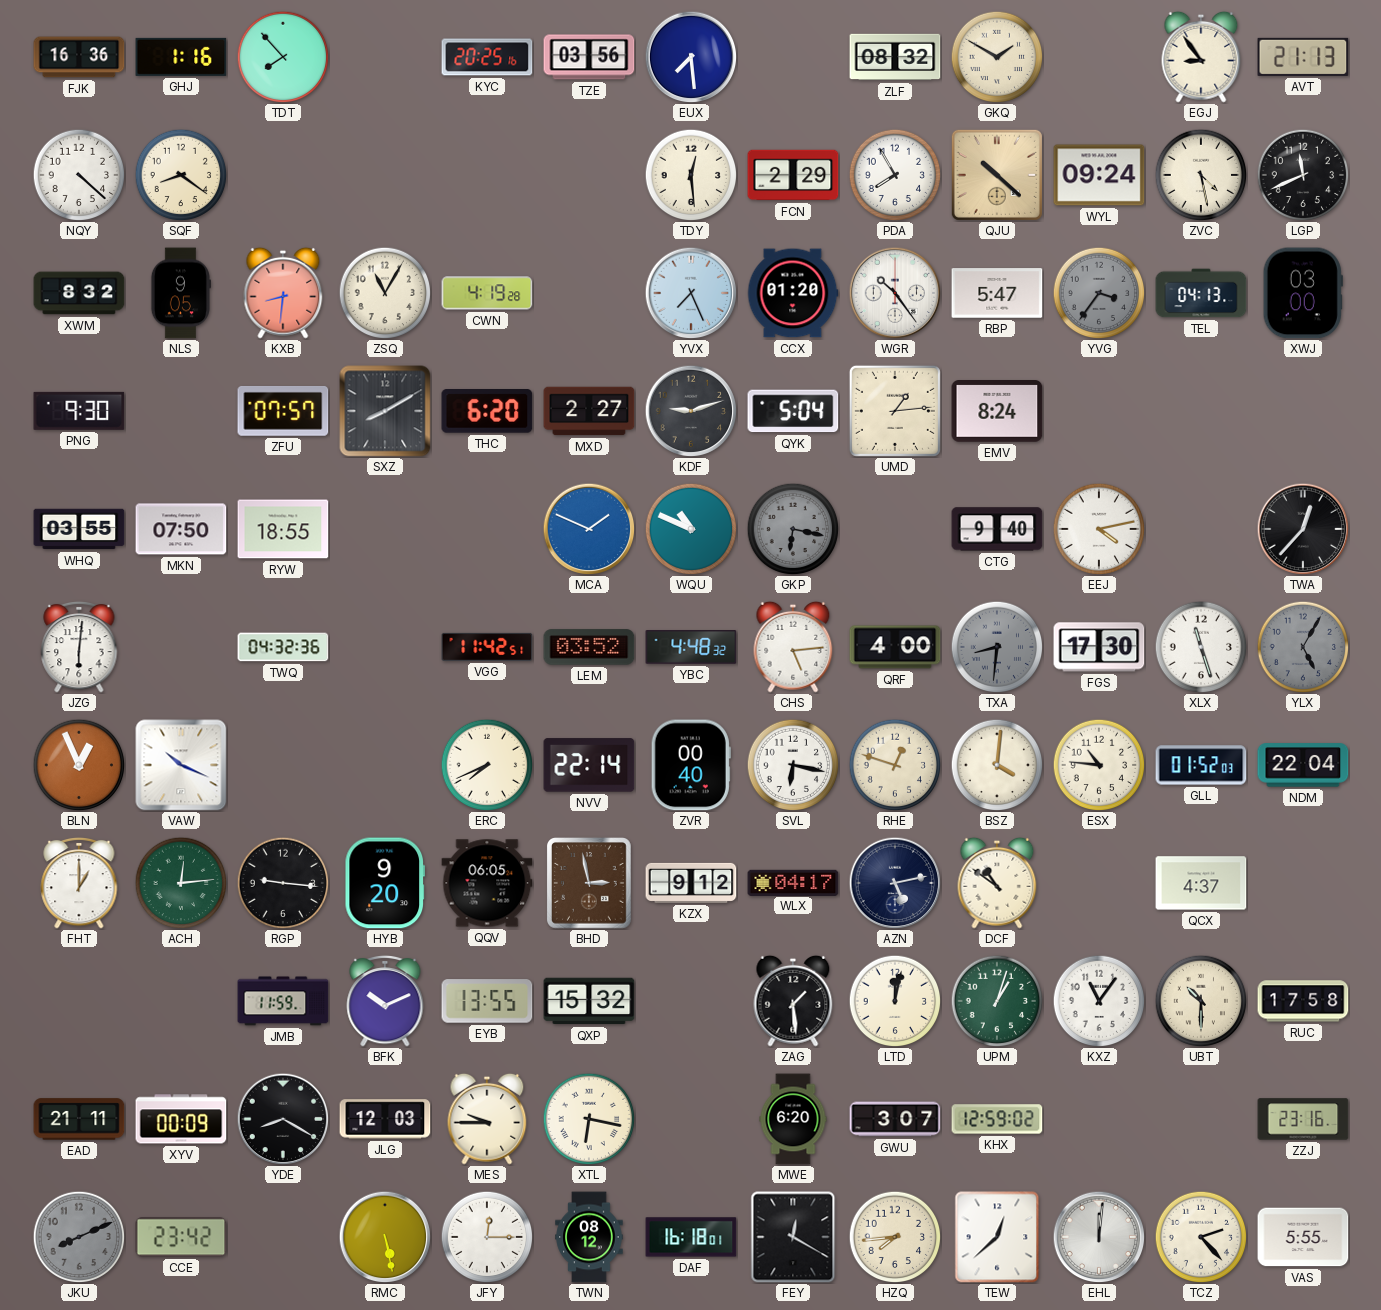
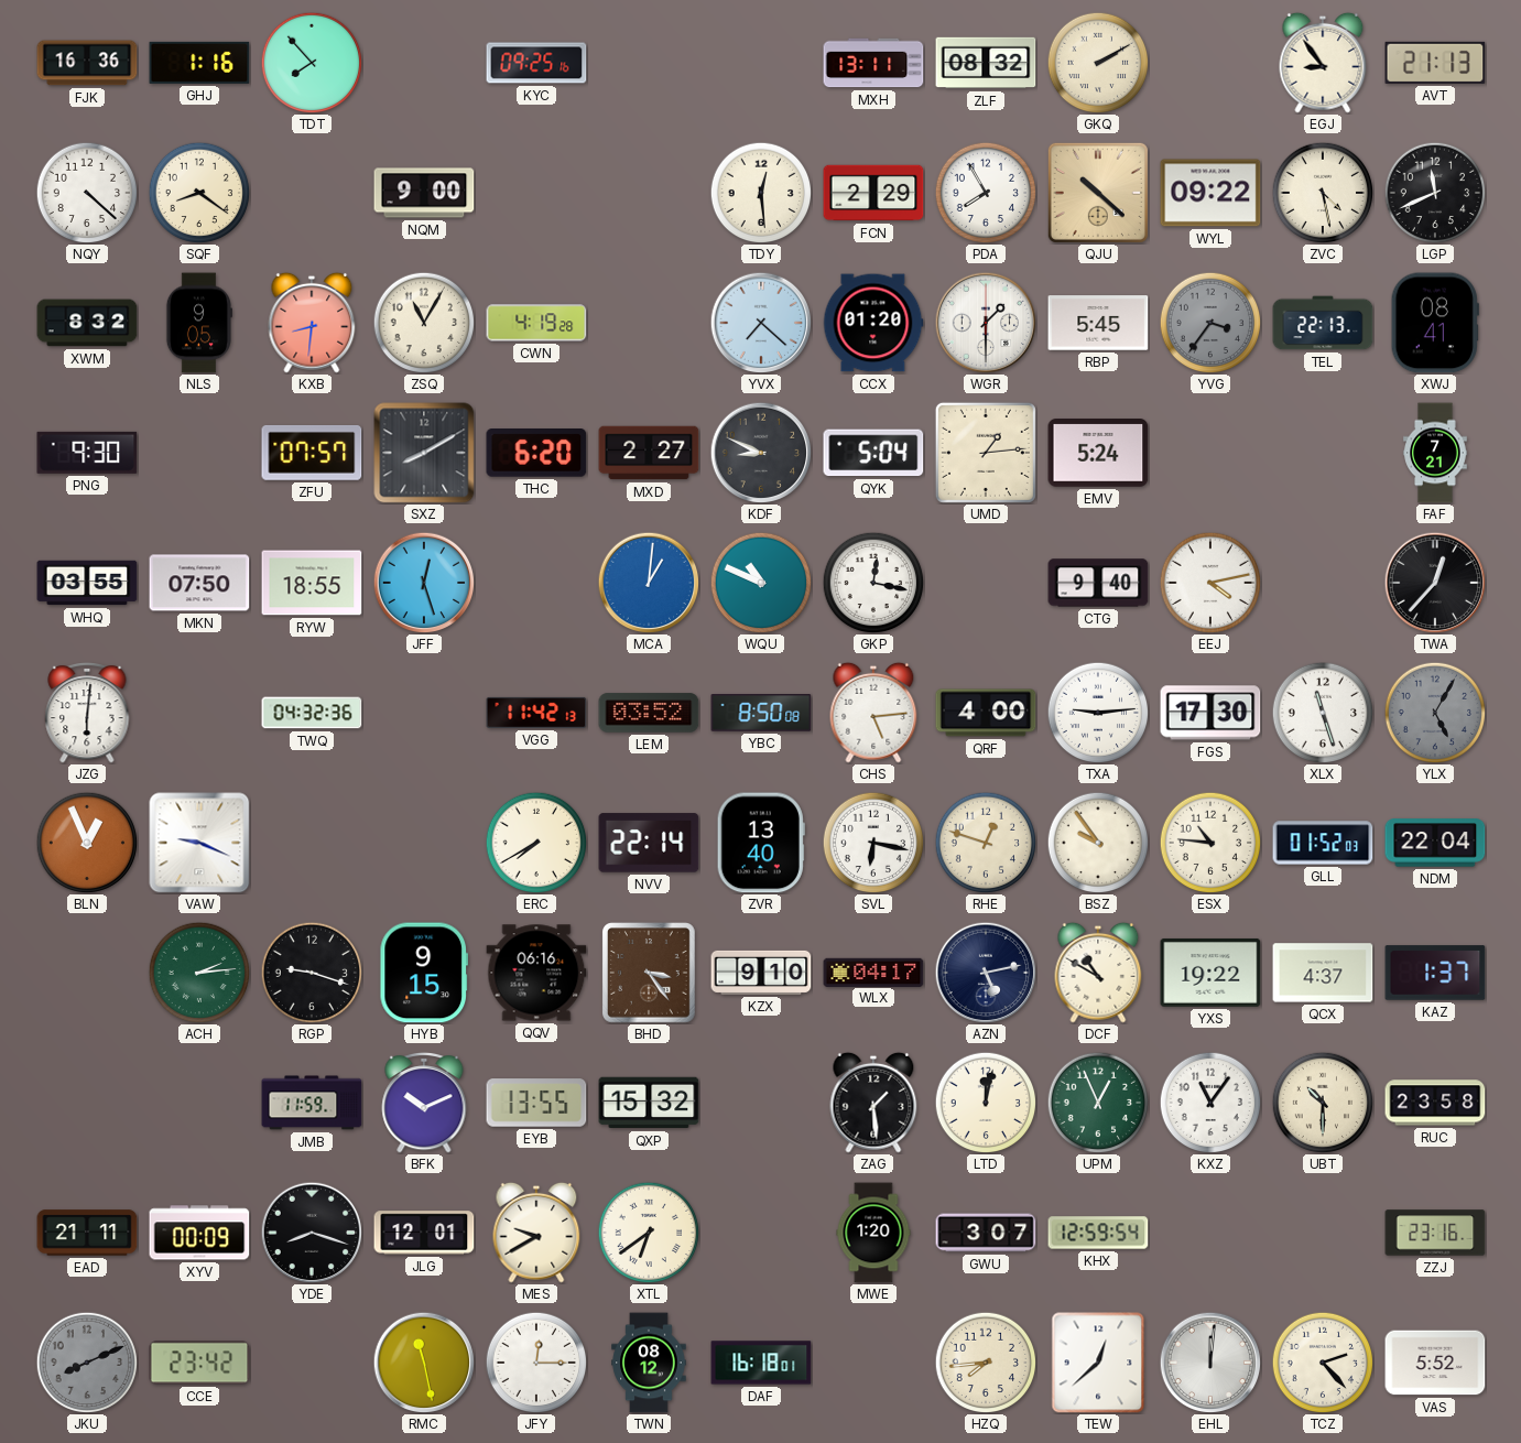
KYC: 20:25 -> 09:25 (536, 63)
TZE: 03:56 -> none (589, 57)
EUX: 7:29 -> none (691, 57)
MXH: none -> 13:11 (873, 63)
GKQ: 1:50 -> 2:10 (1098, 63)
NQM: none -> 9:00 (424, 193)
WYL: 09:24 -> 09:22 (1210, 193)
YVX: 7:26 -> 7:22 (761, 323)
WGR: 10:24 -> 1:30 (986, 323)
RBP: 5:47 -> 5:45 (1098, 323)
TEL: 04:13 -> 22:13 (1323, 323)
XWJ: 03:00 -> 08:41 (1435, 323)
KDF: 9:12 -> 8:49 (761, 453)
EMV: 8:24 -> 5:24 (1098, 454)
FAF: none -> 7:21 (1435, 453)
JFF: none -> 12:27 (424, 583)
MCA: 1:49 -> 1:01 (649, 583)
GKP: 6:17 -> 12:17 (873, 583)
GKP dial: grey -> white (873, 583)
VGG: 11:42:51 -> 11:42:13 (536, 713)
YBC: 4:48 -> 8:50 (761, 713)
TXA: 8:31 -> 9:14 (1098, 713)
TXA dial: grey -> white (1098, 713)
VAW: 10:19 -> 9:19 (199, 843)
ERC: 7:41 -> 7:40 (536, 843)
ZVR: 00:40 -> 13:40 (761, 843)
BSZ: 4:01 -> 9:54 (1098, 843)
FHT: 1:00 -> none (79, 883)
ACH: 12:14 -> 2:14 (199, 973)
RGP: 9:16 -> 9:18 (312, 973)
HYB: 9:20 -> 9:15 (423, 973)
QQV: 06:05 -> 06:16 (536, 973)
BHD: 2:58 -> 3:24 (650, 974)
KZX: 9:12 -> 9:10 (761, 973)
DCF: 10:51 -> 10:50 (1098, 973)
YXS: none -> 19:22 (1210, 973)
KAZ: none -> 1:37 (1435, 973)
UPM: 1:03 -> 12:56 (1098, 1103)
RUC: 17:58 -> 23:58 (1435, 1103)
YDE: 8:20 -> 8:18 (312, 1233)
JLG: 12:03 -> 12:01 (424, 1233)
MES: 9:45 -> 9:40 (536, 1233)
XTL: 6:17 -> 6:39 (649, 1233)
MWE: 6:20 -> 1:20 (873, 1233)
KHX: 12:59:02 -> 12:59:54 (1098, 1233)
RMC: 5:28 -> 11:28 (424, 1363)
FEY: 12:20 -> none (793, 1237)
VAS: 5:55 -> 5:52 (1435, 1363)
